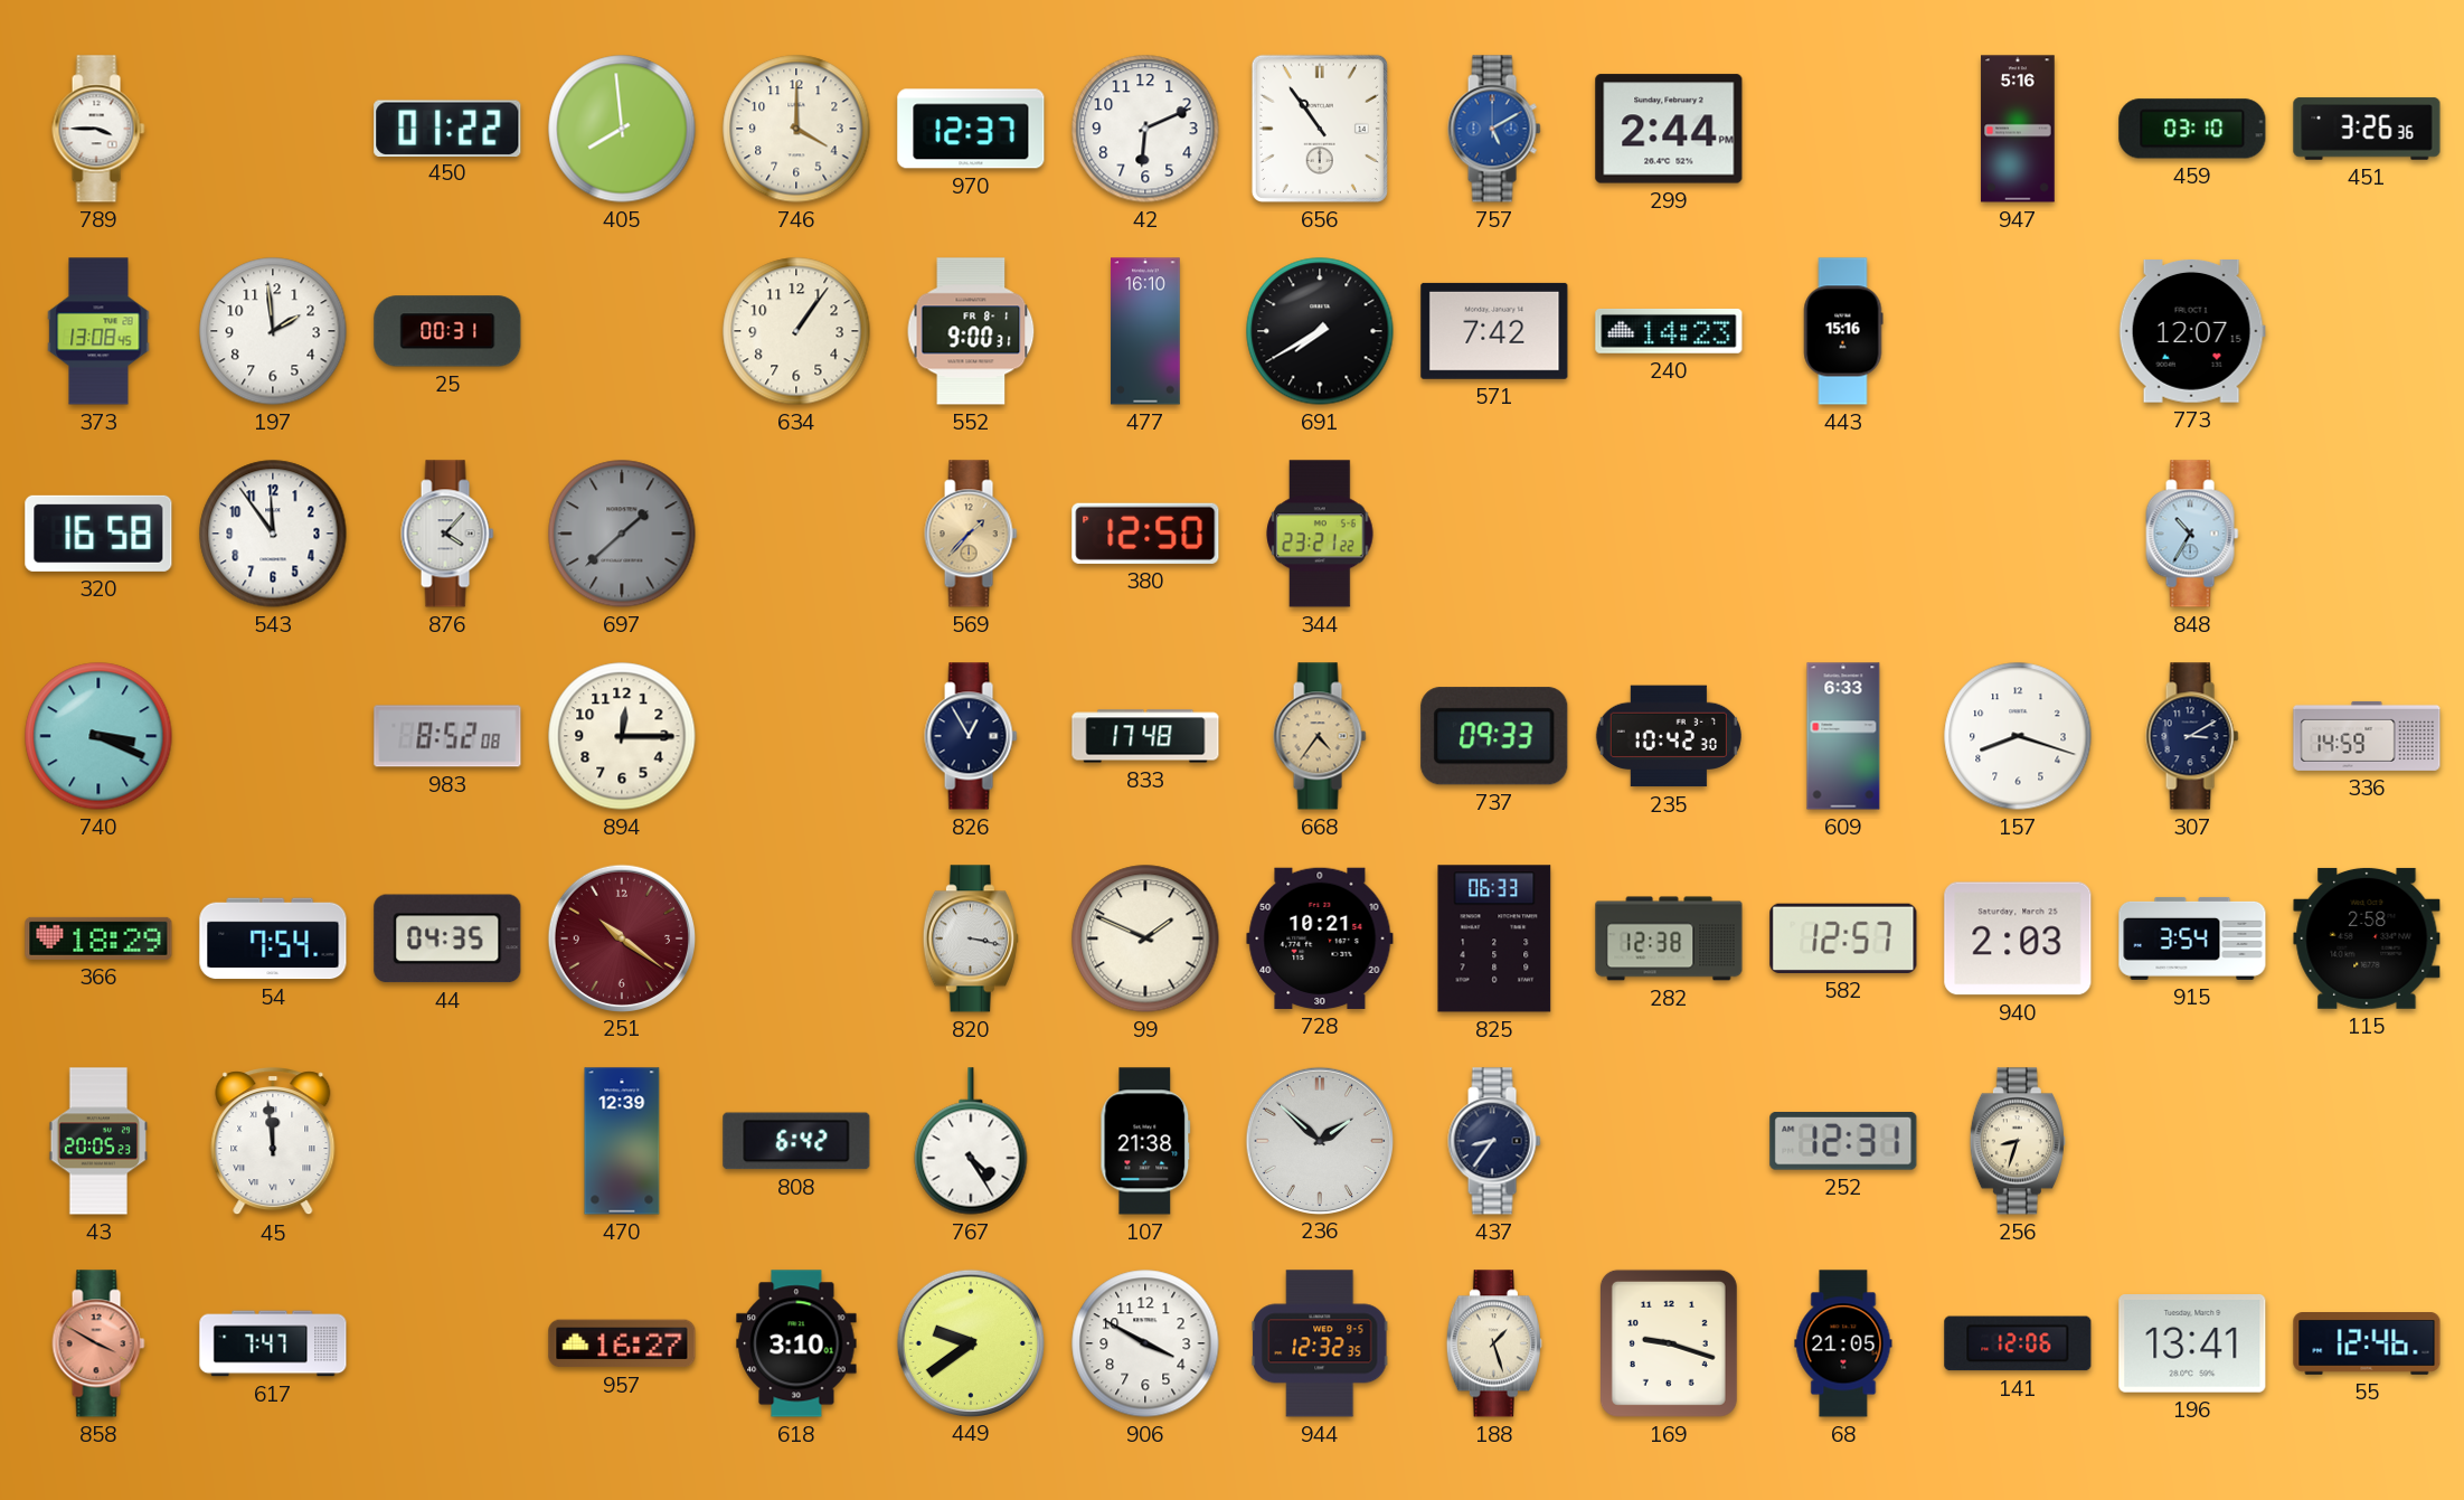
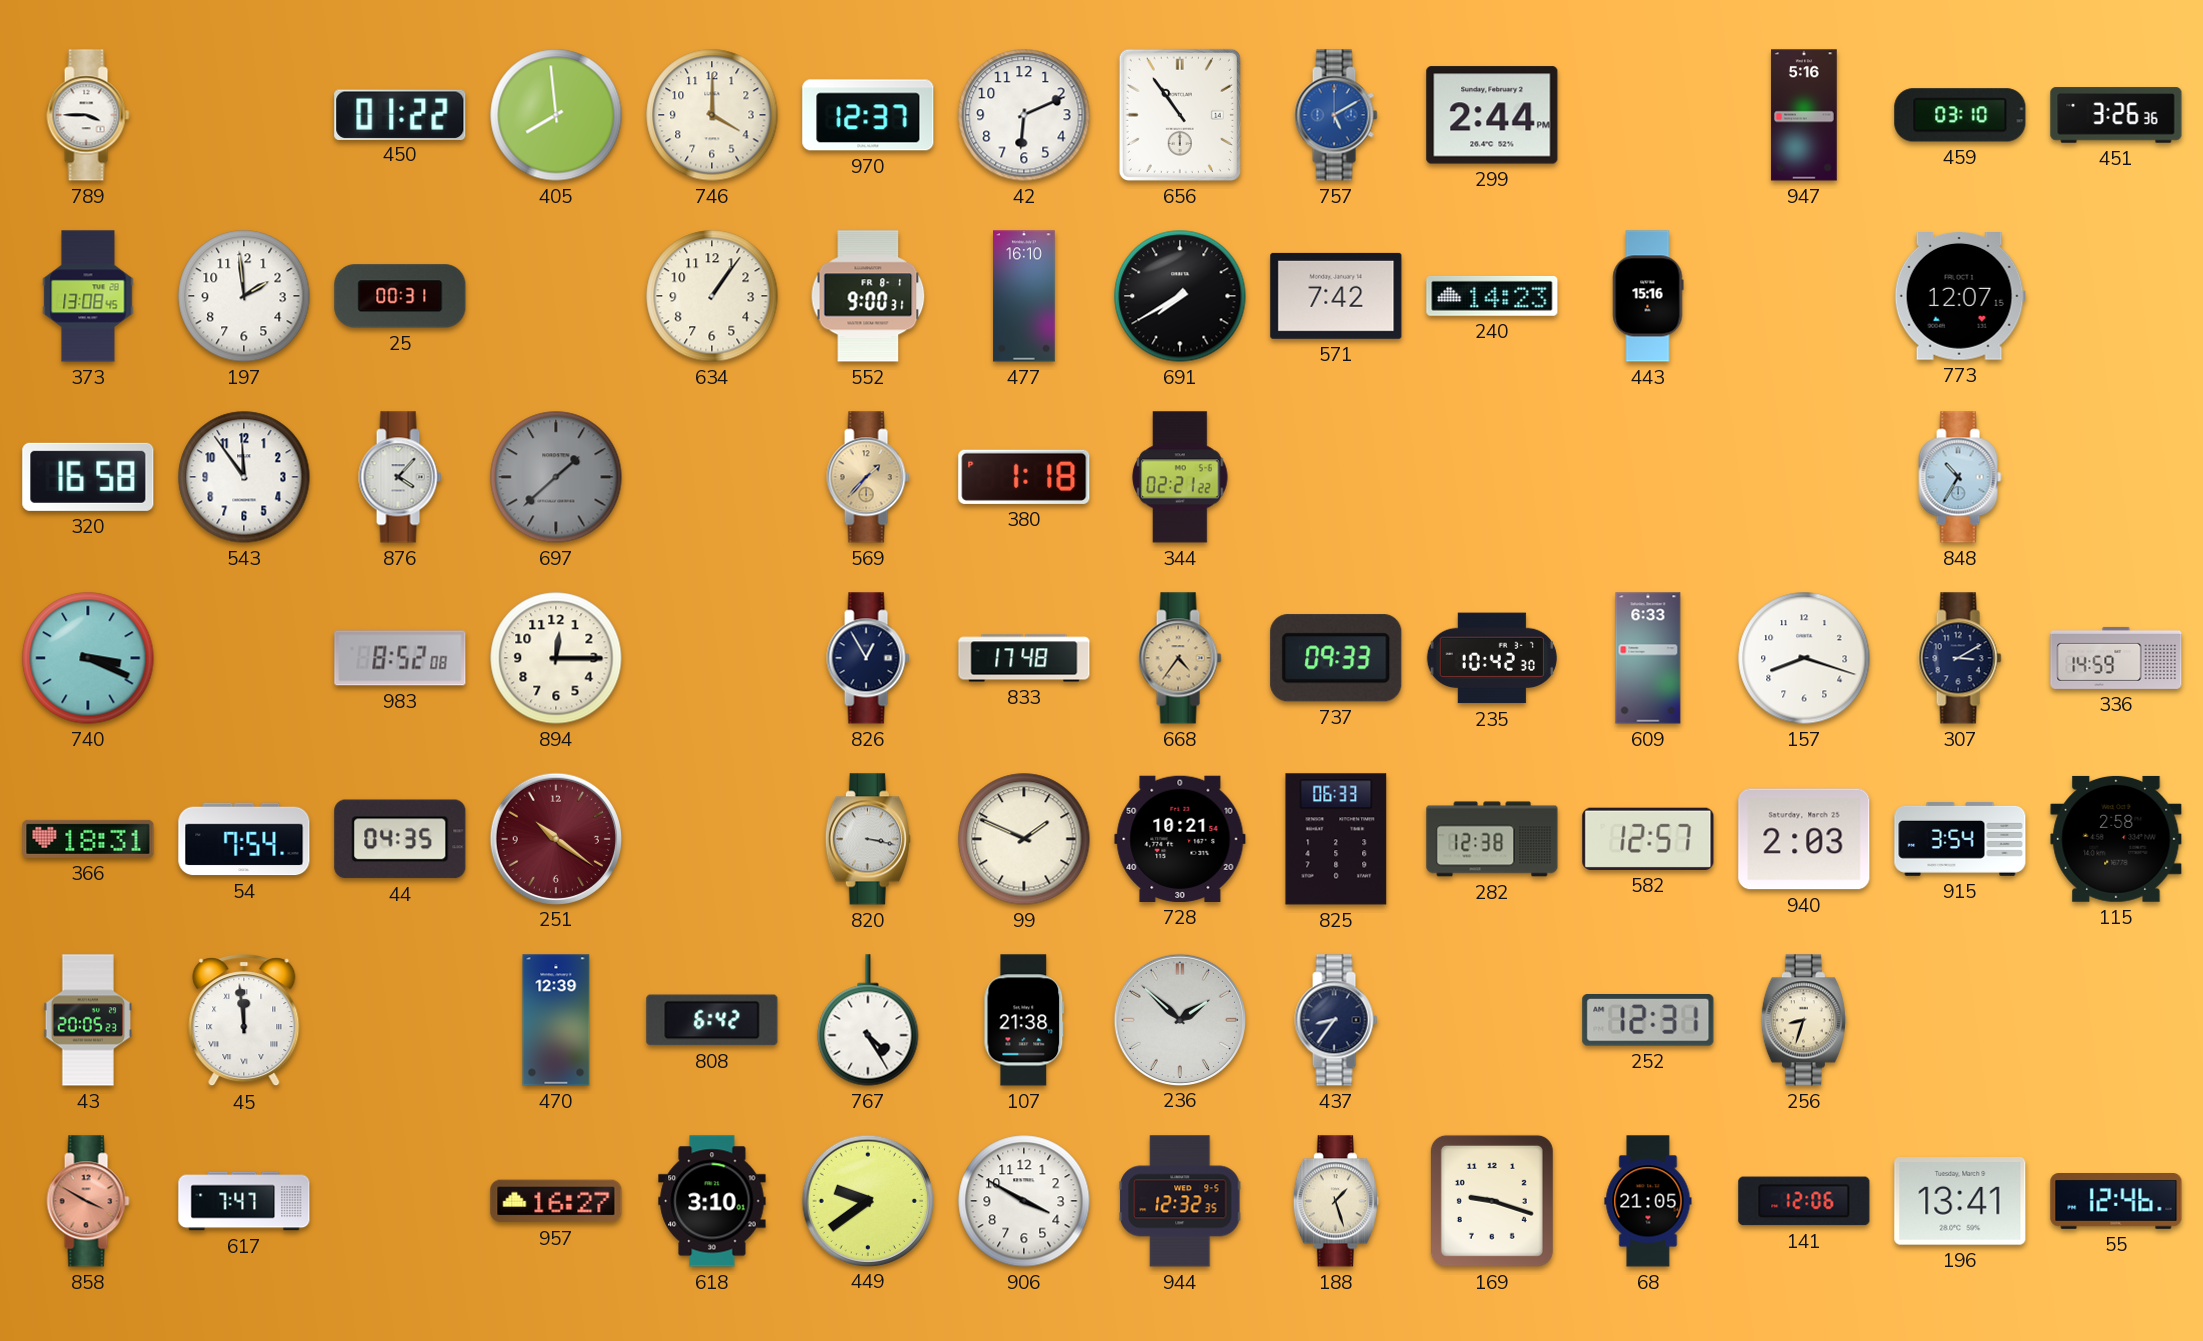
380: 12:50 -> 1:18 (1024, 477)
344: 23:21 -> 02:21 (1180, 477)
366: 18:29 -> 18:31 (88, 839)
